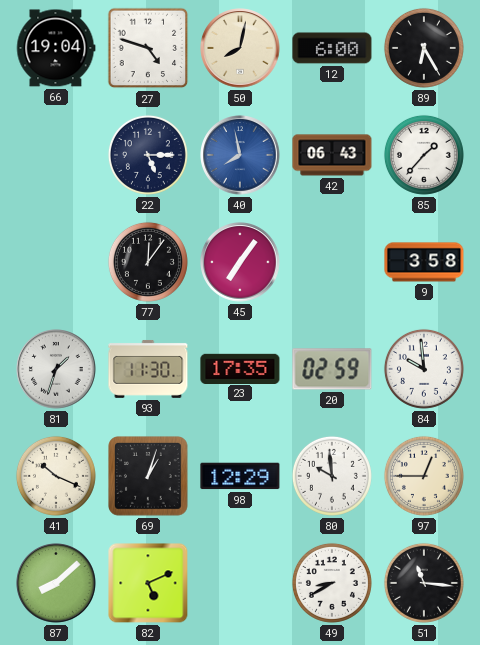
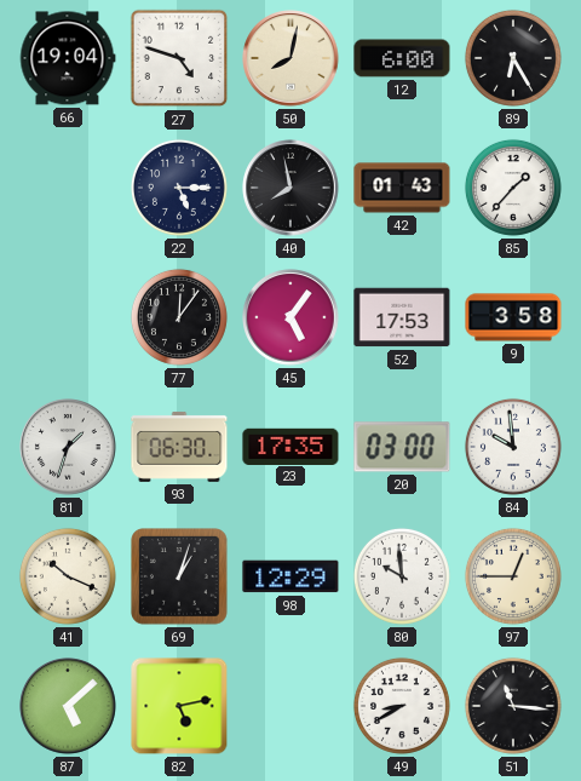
40 dial: blue -> black (290, 188)
42: 06:43 -> 01:43 (402, 188)
45: 7:06 -> 5:06 (290, 317)
52: none -> 17:53 (402, 317)
93: 11:30 -> 06:30 (179, 447)
20: 02:59 -> 03:00 (402, 447)
87: 8:08 -> 5:08 (68, 706)
82: 5:11 -> 5:13 (179, 706)
